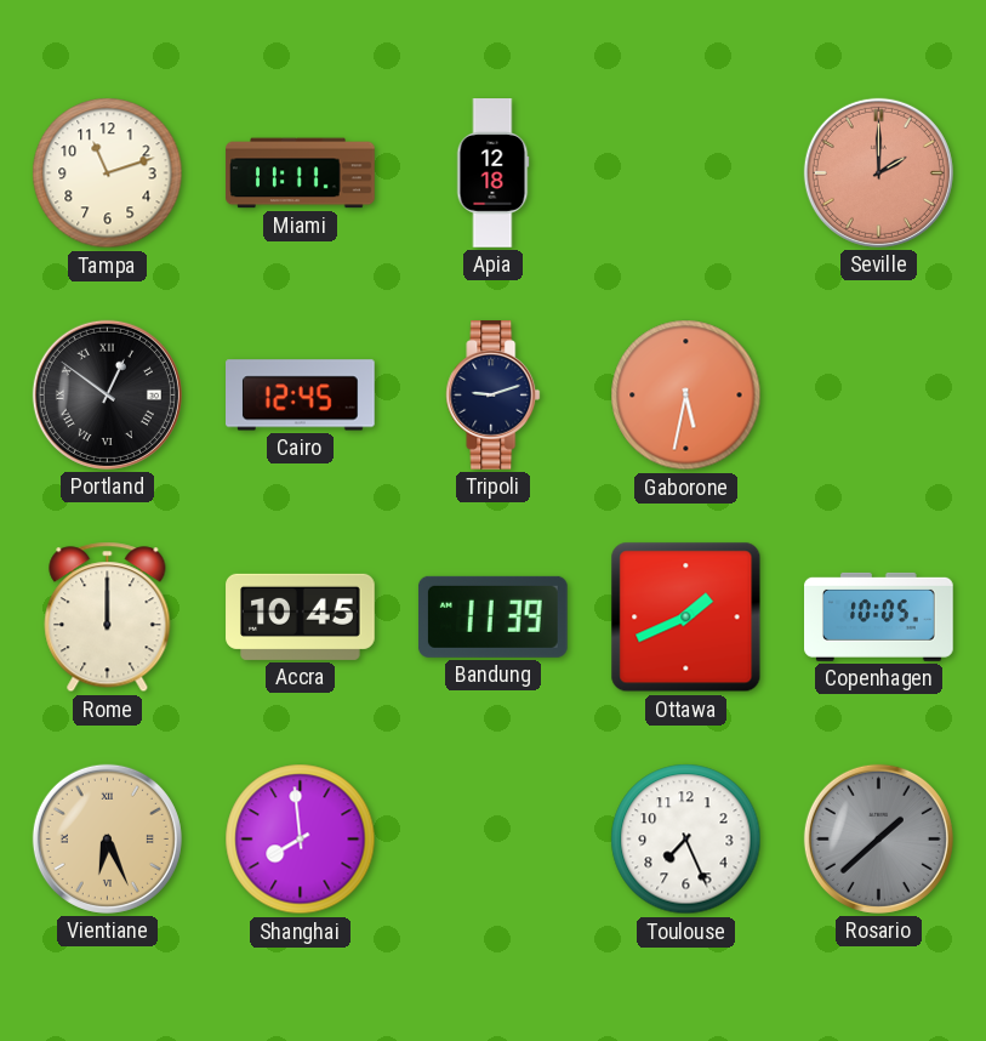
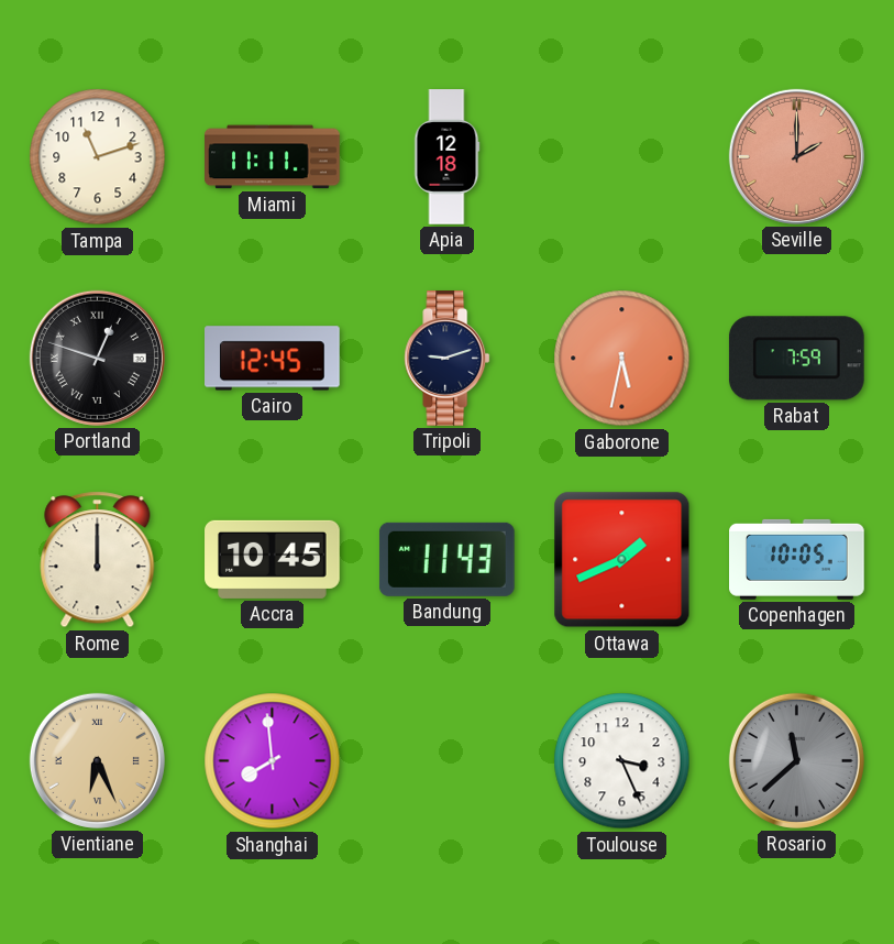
Portland: 12:51 -> 12:48 (97, 358)
Rabat: none -> 7:59 (796, 359)
Bandung: 11:39 -> 11:43 (446, 559)
Toulouse: 7:26 -> 3:26 (622, 761)
Rosario: 1:38 -> 11:38 (796, 760)
